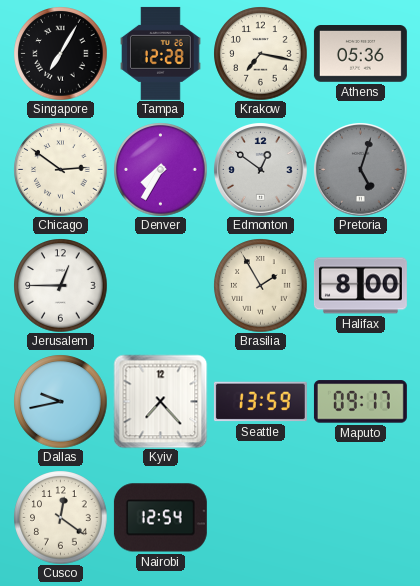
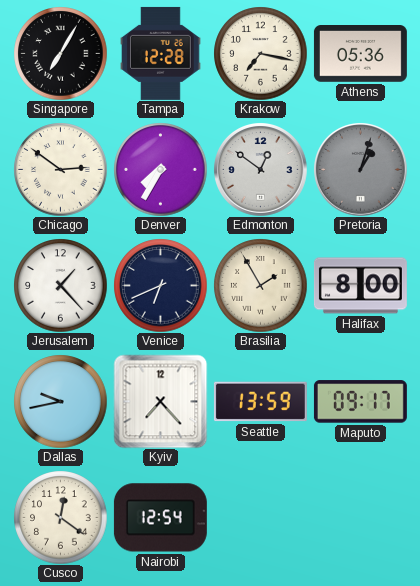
Pretoria: 5:03 -> 1:03 (361, 170)
Jerusalem: 12:45 -> 1:23 (60, 285)
Venice: none -> 6:41 (160, 285)
